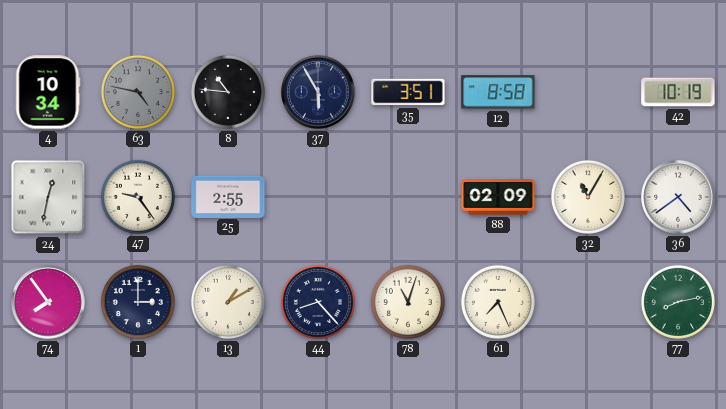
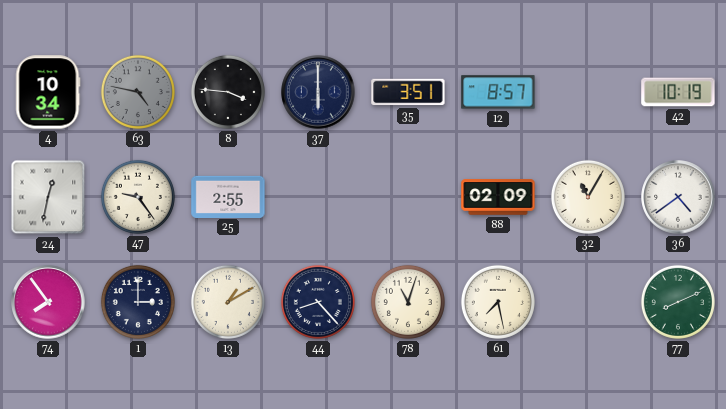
8: 10:46 -> 3:46 (228, 92)
37: 5:55 -> 6:00 (318, 92)
12: 8:58 -> 8:57 (498, 92)
61: 7:26 -> 7:28 (498, 302)
77: 8:13 -> 8:11 (678, 302)
